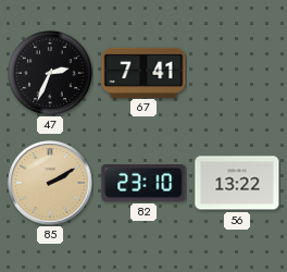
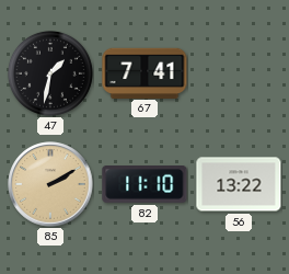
47: 2:34 -> 1:32 (50, 73)
82: 23:10 -> 11:10 (144, 185)
